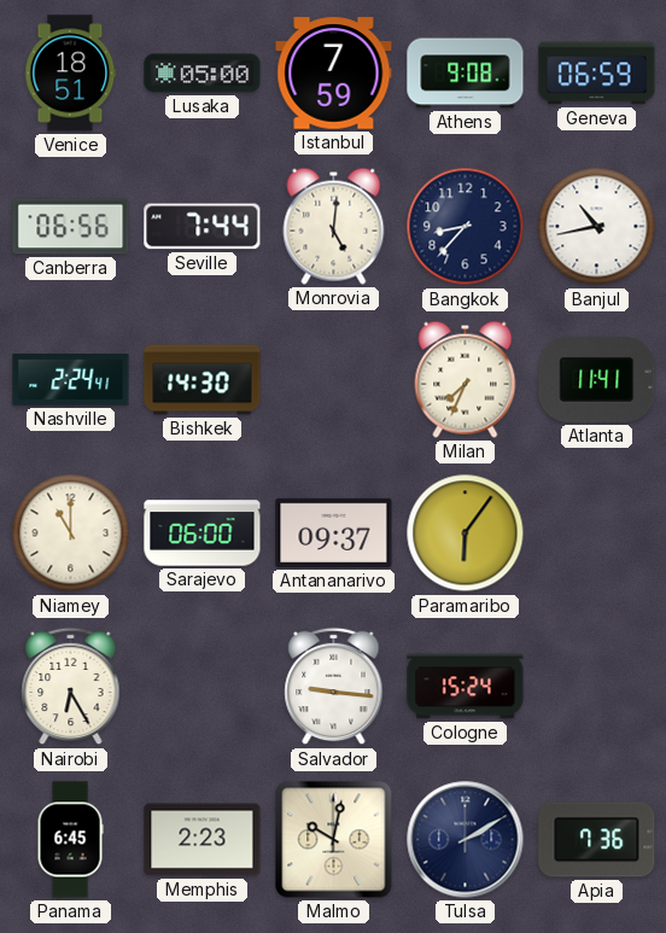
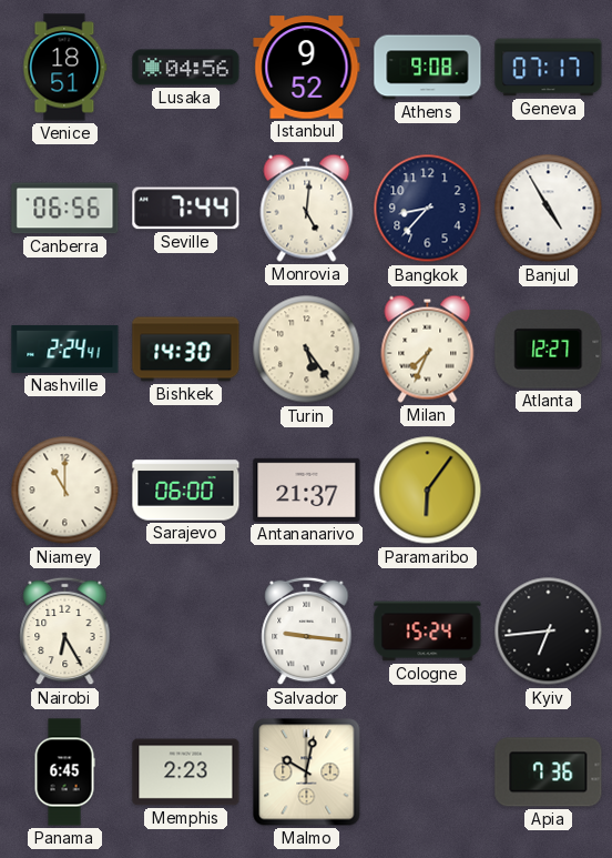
Lusaka: 05:00 -> 04:56 (186, 68)
Istanbul: 7:59 -> 9:52 (307, 68)
Geneva: 06:59 -> 07:17 (549, 68)
Banjul: 10:43 -> 4:55 (549, 209)
Turin: none -> 5:24 (307, 350)
Atlanta: 11:41 -> 12:27 (549, 350)
Antananarivo: 09:37 -> 21:37 (307, 489)
Kyiv: none -> 6:44 (549, 632)
Tulsa: 2:10 -> none (466, 840)
